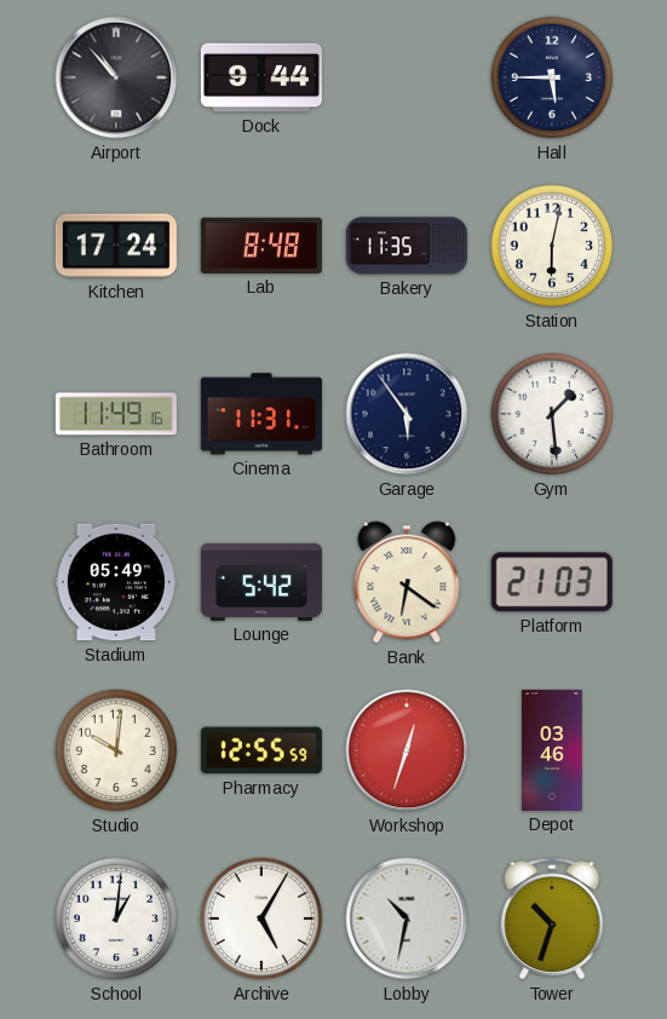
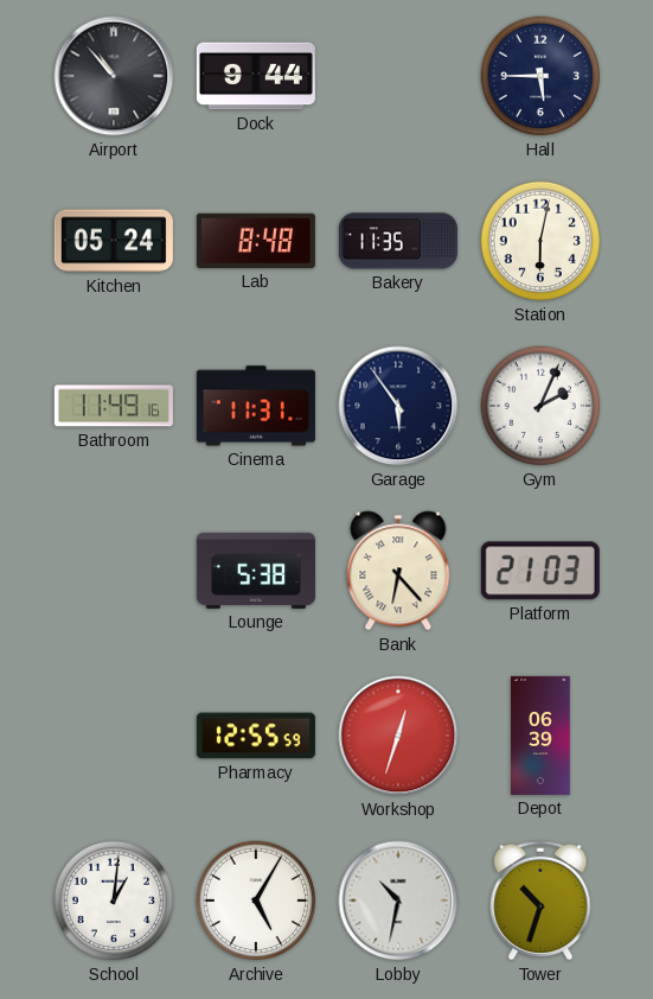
Kitchen: 17:24 -> 05:24 (114, 241)
Gym: 1:29 -> 2:04 (540, 406)
Stadium: 05:49 -> none (116, 582)
Lounge: 5:42 -> 5:38 (256, 571)
Bank: 6:21 -> 6:23 (398, 571)
Studio: 10:01 -> none (116, 750)
Depot: 03:46 -> 06:39 (540, 736)
